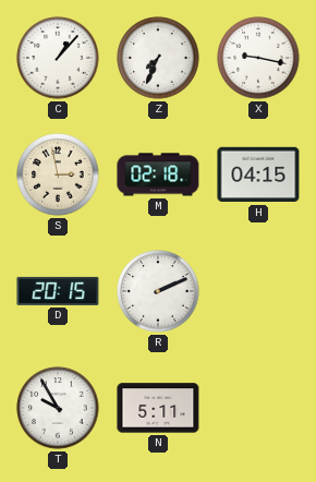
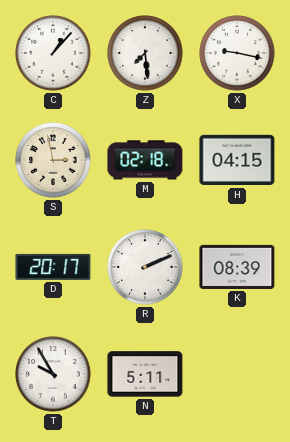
Z: 7:34 -> 7:29 (145, 53)
D: 20:15 -> 20:17 (53, 267)
K: none -> 08:39 (237, 267)
